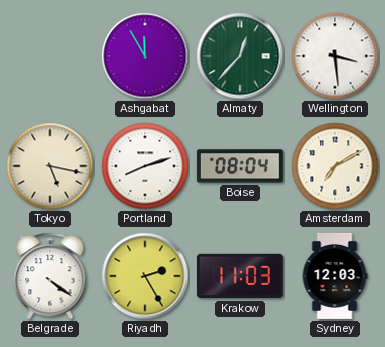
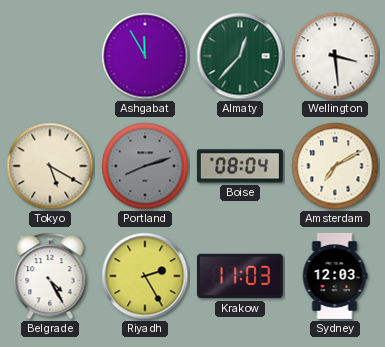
Tokyo: 5:17 -> 5:20 (50, 166)
Portland dial: white -> grey (145, 166)
Belgrade: 4:21 -> 4:25 (50, 276)
